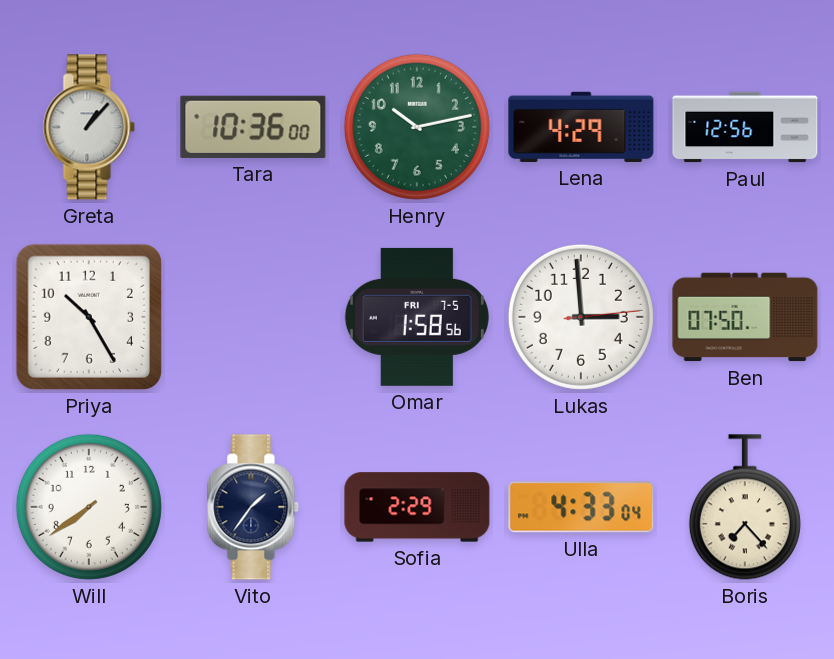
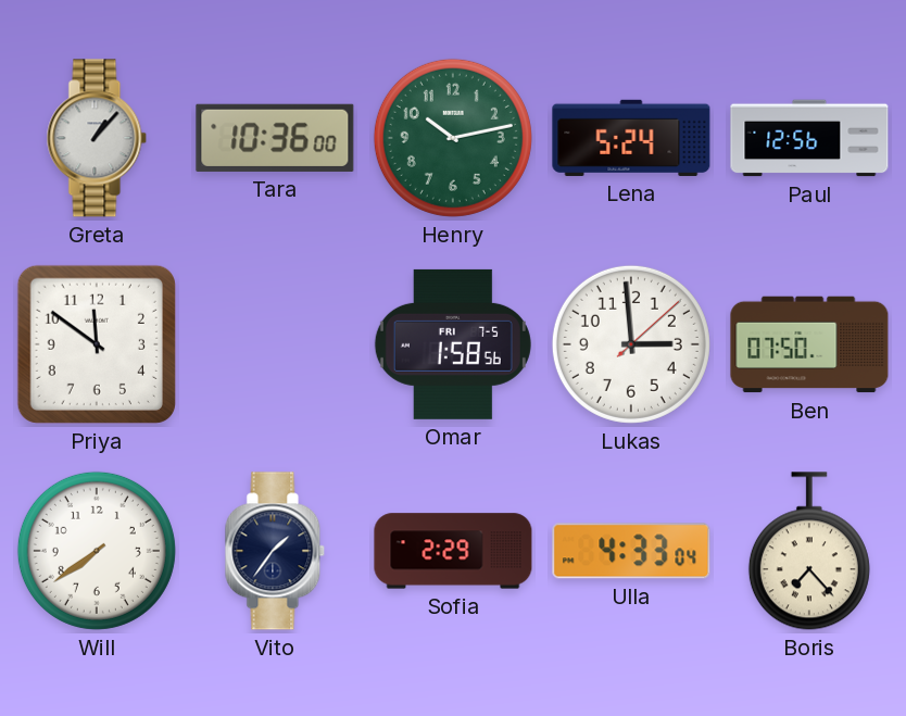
Lena: 4:29 -> 5:24 (631, 138)
Priya: 10:25 -> 11:51 (97, 344)
Lukas: 2:59:14 -> 2:59:08 (631, 344)
